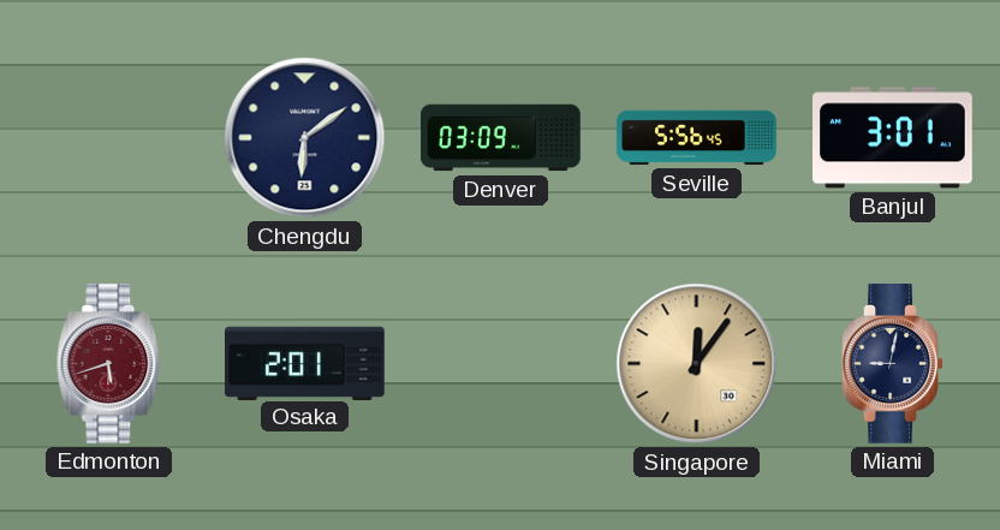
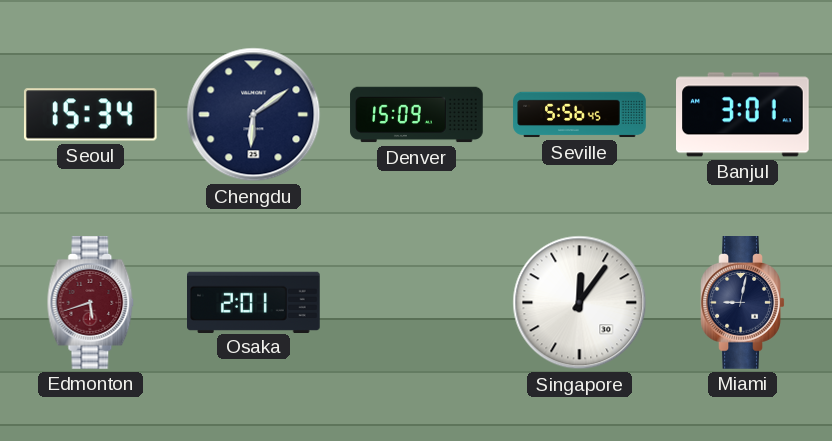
Seoul: none -> 15:34 (90, 115)
Denver: 03:09 -> 15:09 (417, 115)
Singapore dial: champagne -> white (580, 303)
